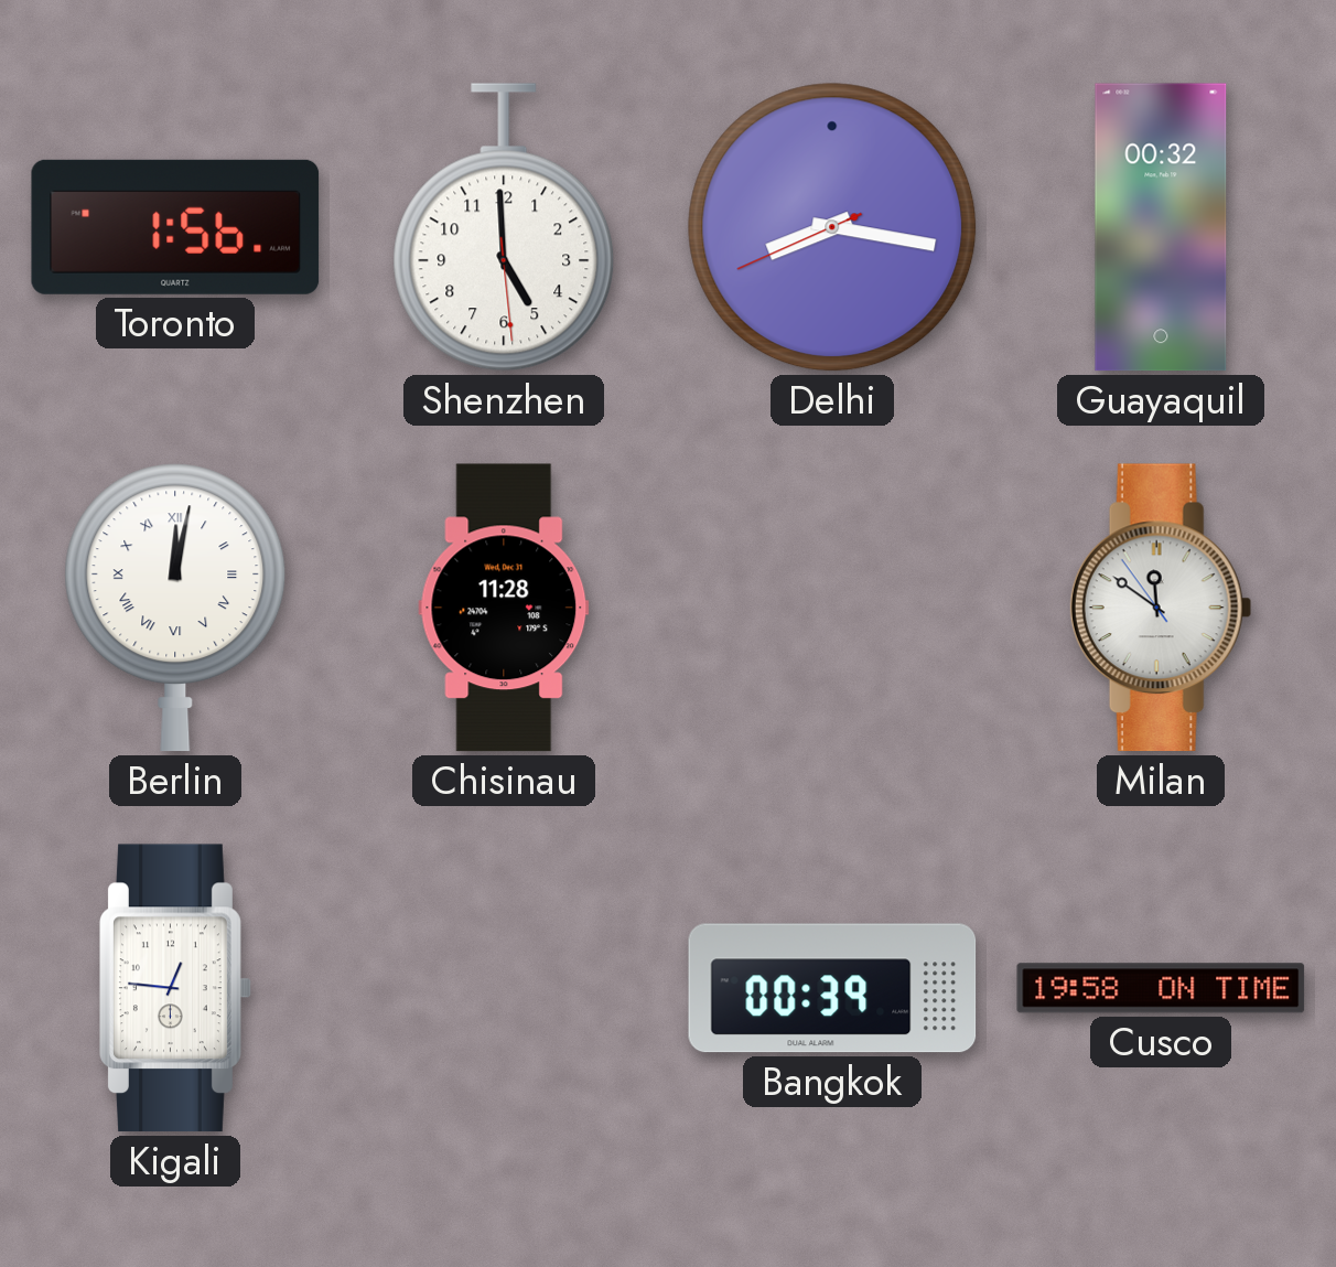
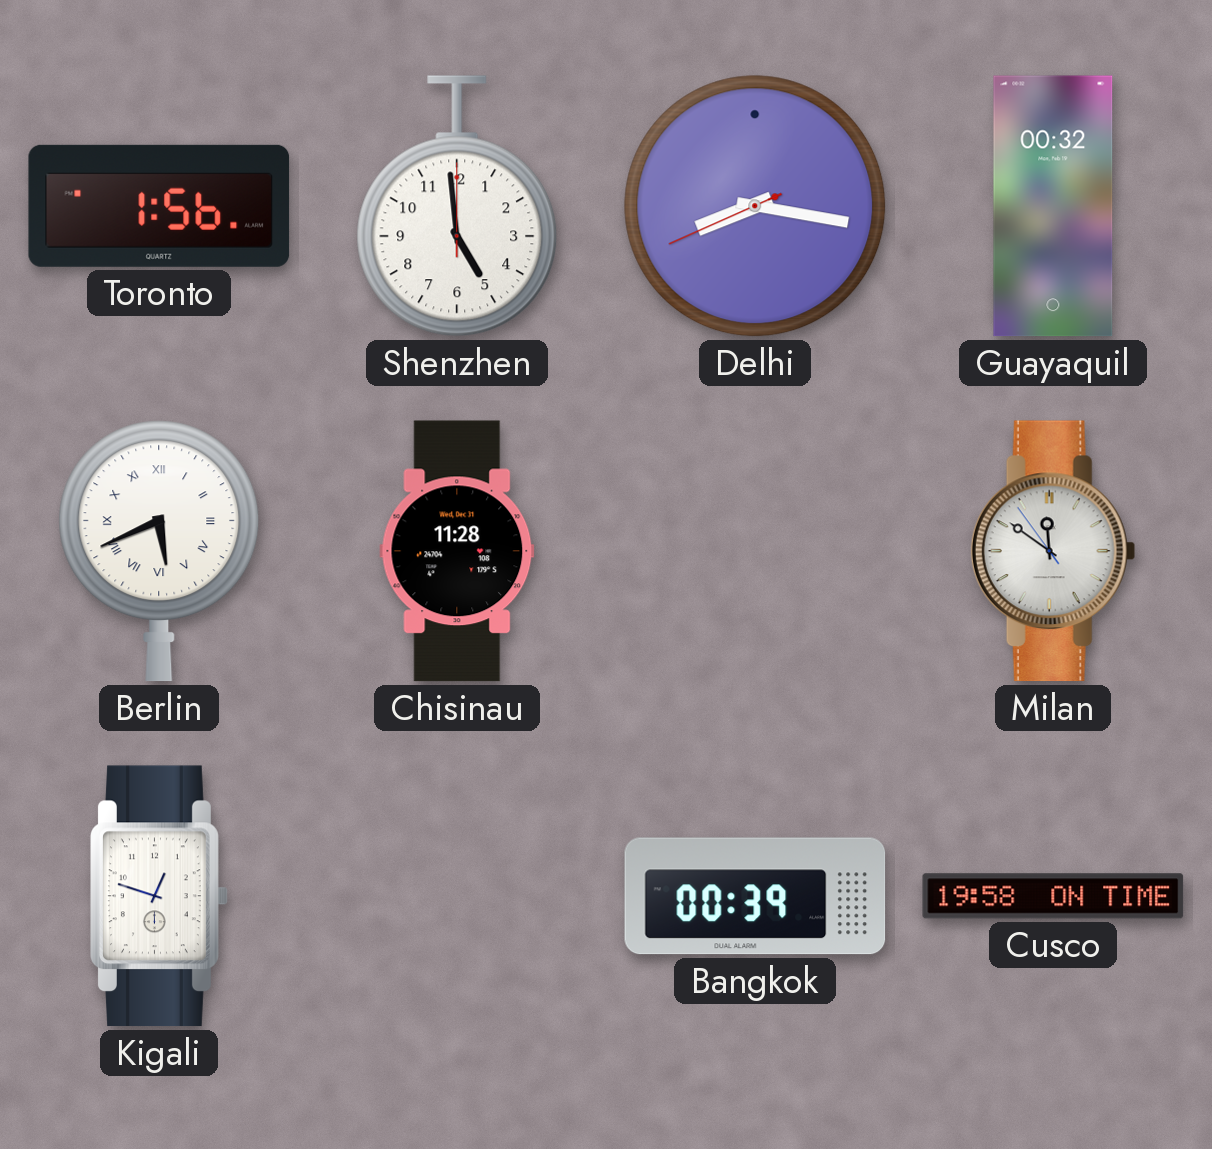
Shenzhen: 4:59:29 -> 4:59:00 (457, 206)
Berlin: 12:02 -> 5:41 (159, 551)
Kigali: 12:46 -> 12:48 (159, 896)
